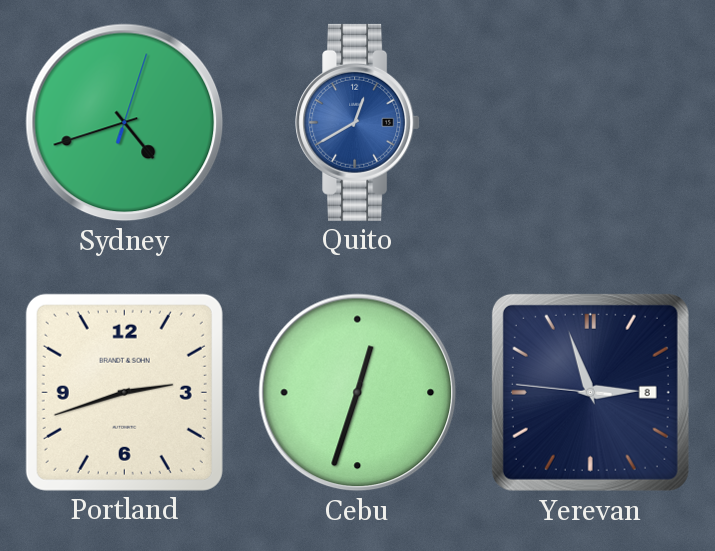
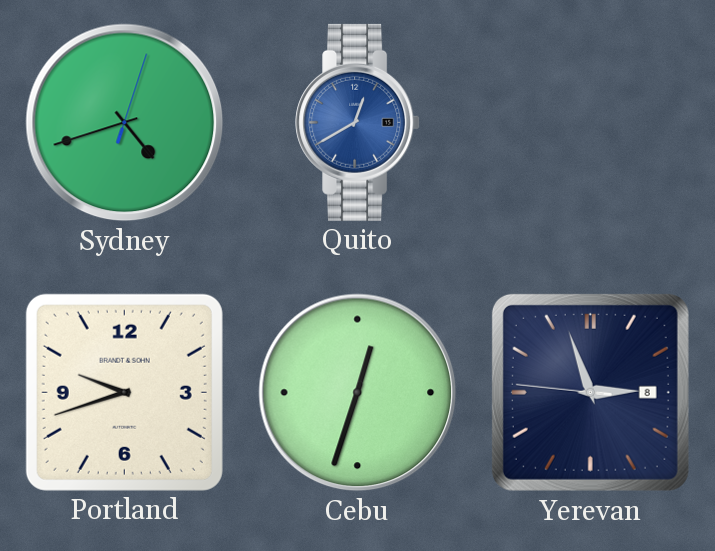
Portland: 2:42 -> 9:42 (124, 392)
